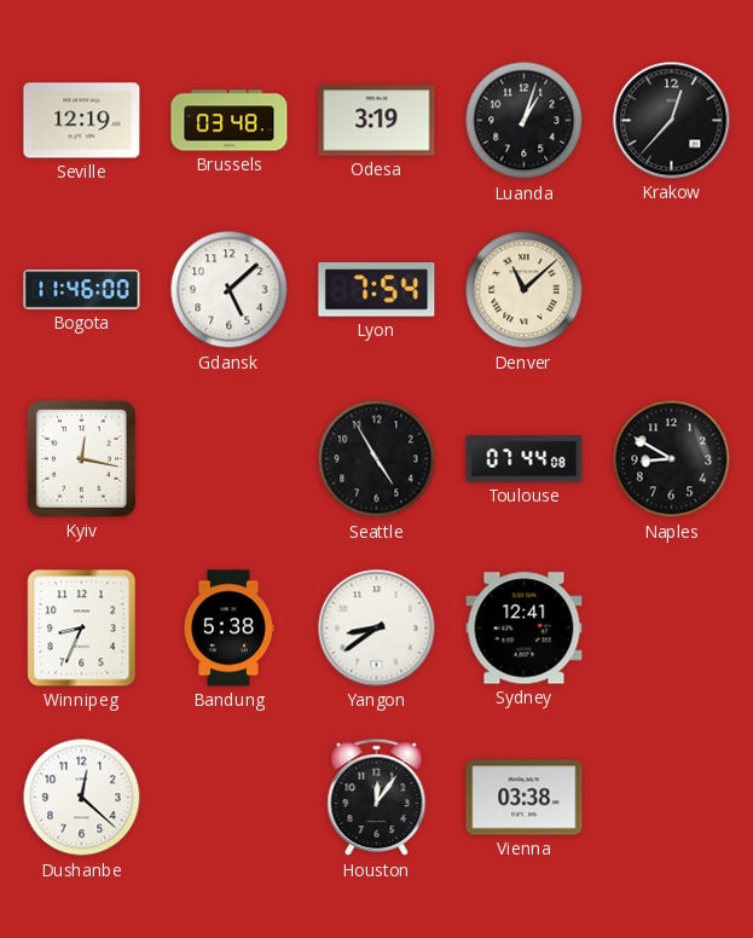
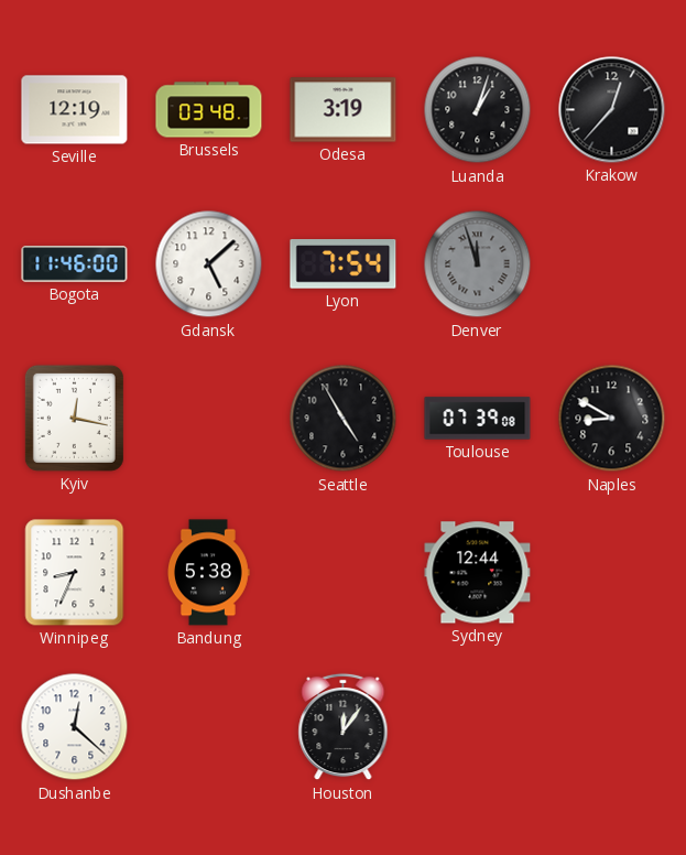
Denver: 11:08 -> 11:57 (478, 264)
Denver dial: cream -> grey (478, 264)
Toulouse: 07:44 -> 07:39 (478, 419)
Yangon: 8:39 -> none (377, 629)
Sydney: 12:41 -> 12:44 (478, 573)
Vienna: 03:38 -> none (525, 798)
